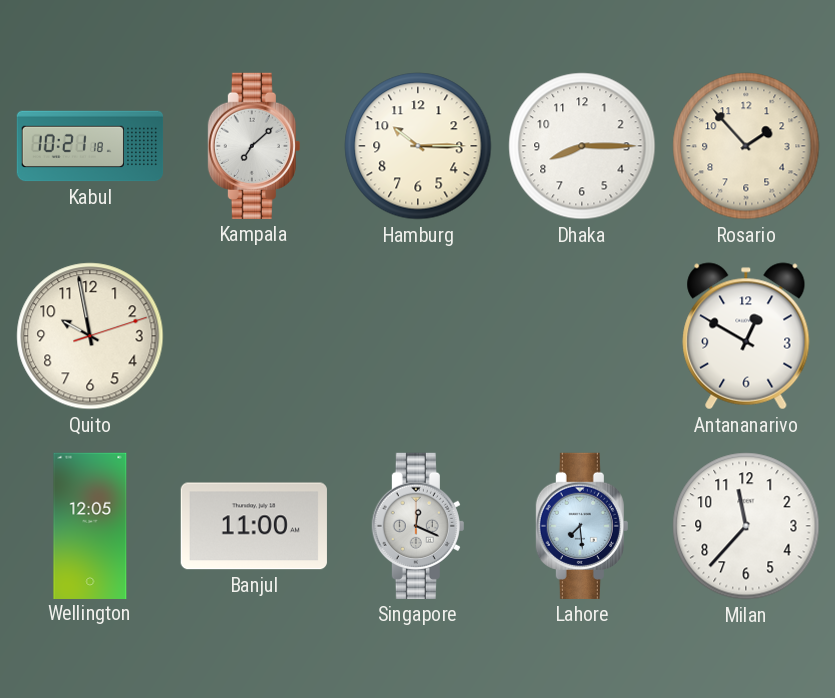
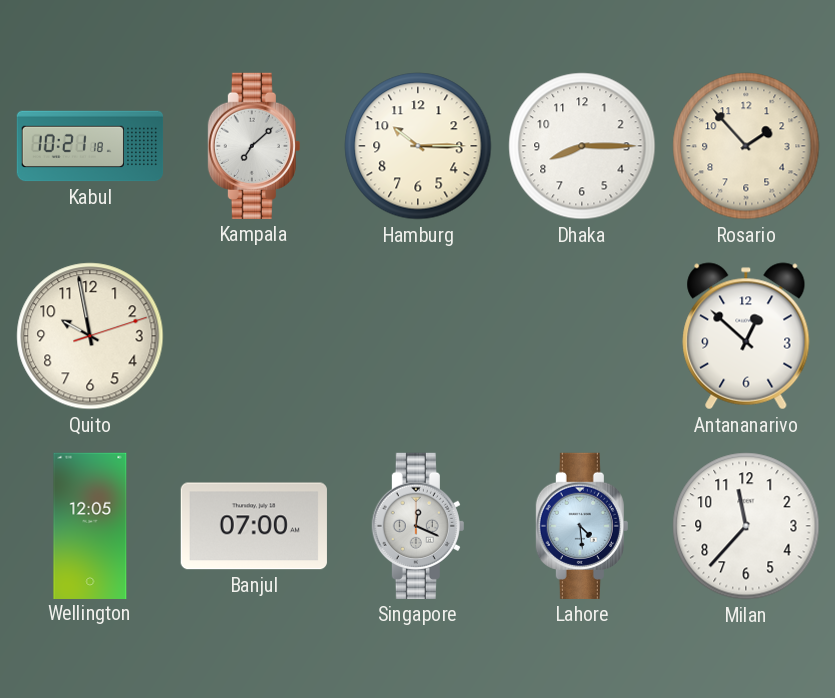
Antananarivo: 12:50 -> 12:52 (746, 336)
Banjul: 11:00 -> 07:00 (254, 526)
Lahore: 7:29 -> 4:29 (582, 526)
